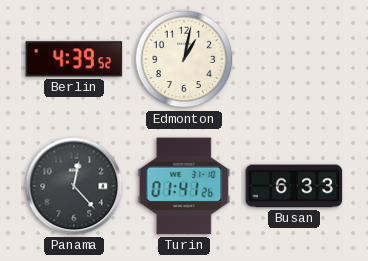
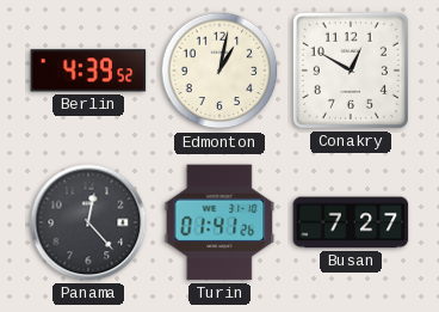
Conakry: none -> 12:50 (351, 71)
Busan: 6:33 -> 7:27 (351, 222)
